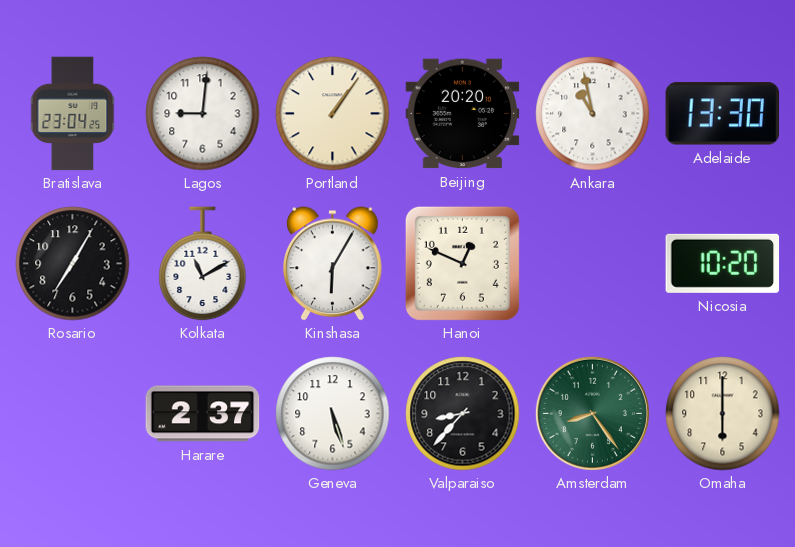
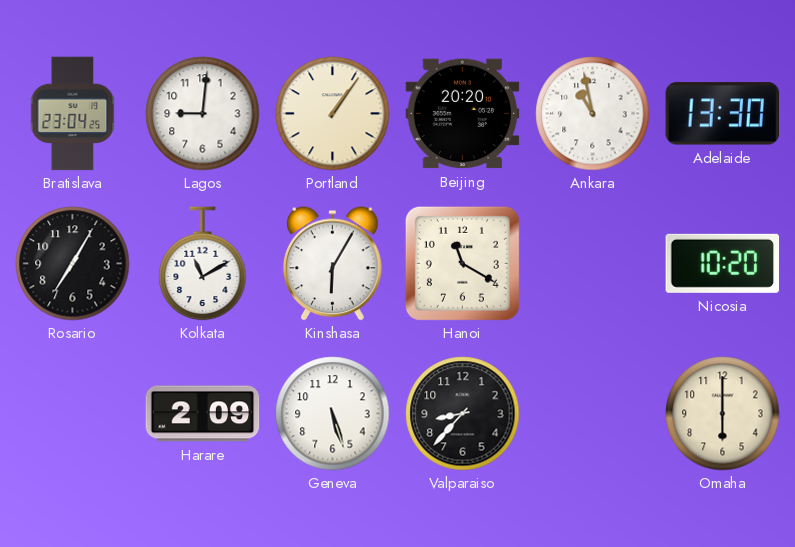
Hanoi: 12:49 -> 11:20 (462, 263)
Harare: 2:37 -> 2:09 (203, 414)
Amsterdam: 8:24 -> none (592, 413)
